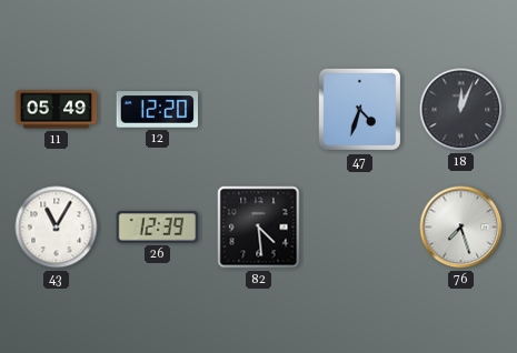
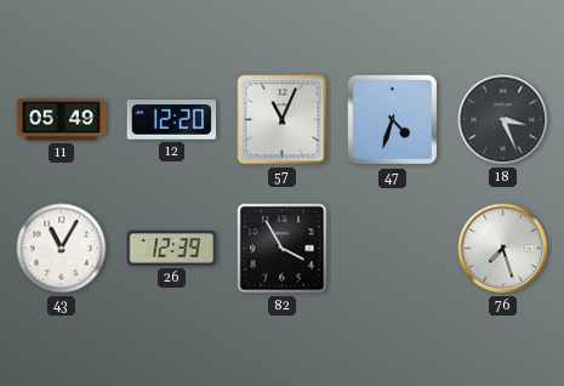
57: none -> 11:04 (283, 120)
18: 12:04 -> 3:26 (503, 120)
82: 4:29 -> 3:55 (283, 249)
